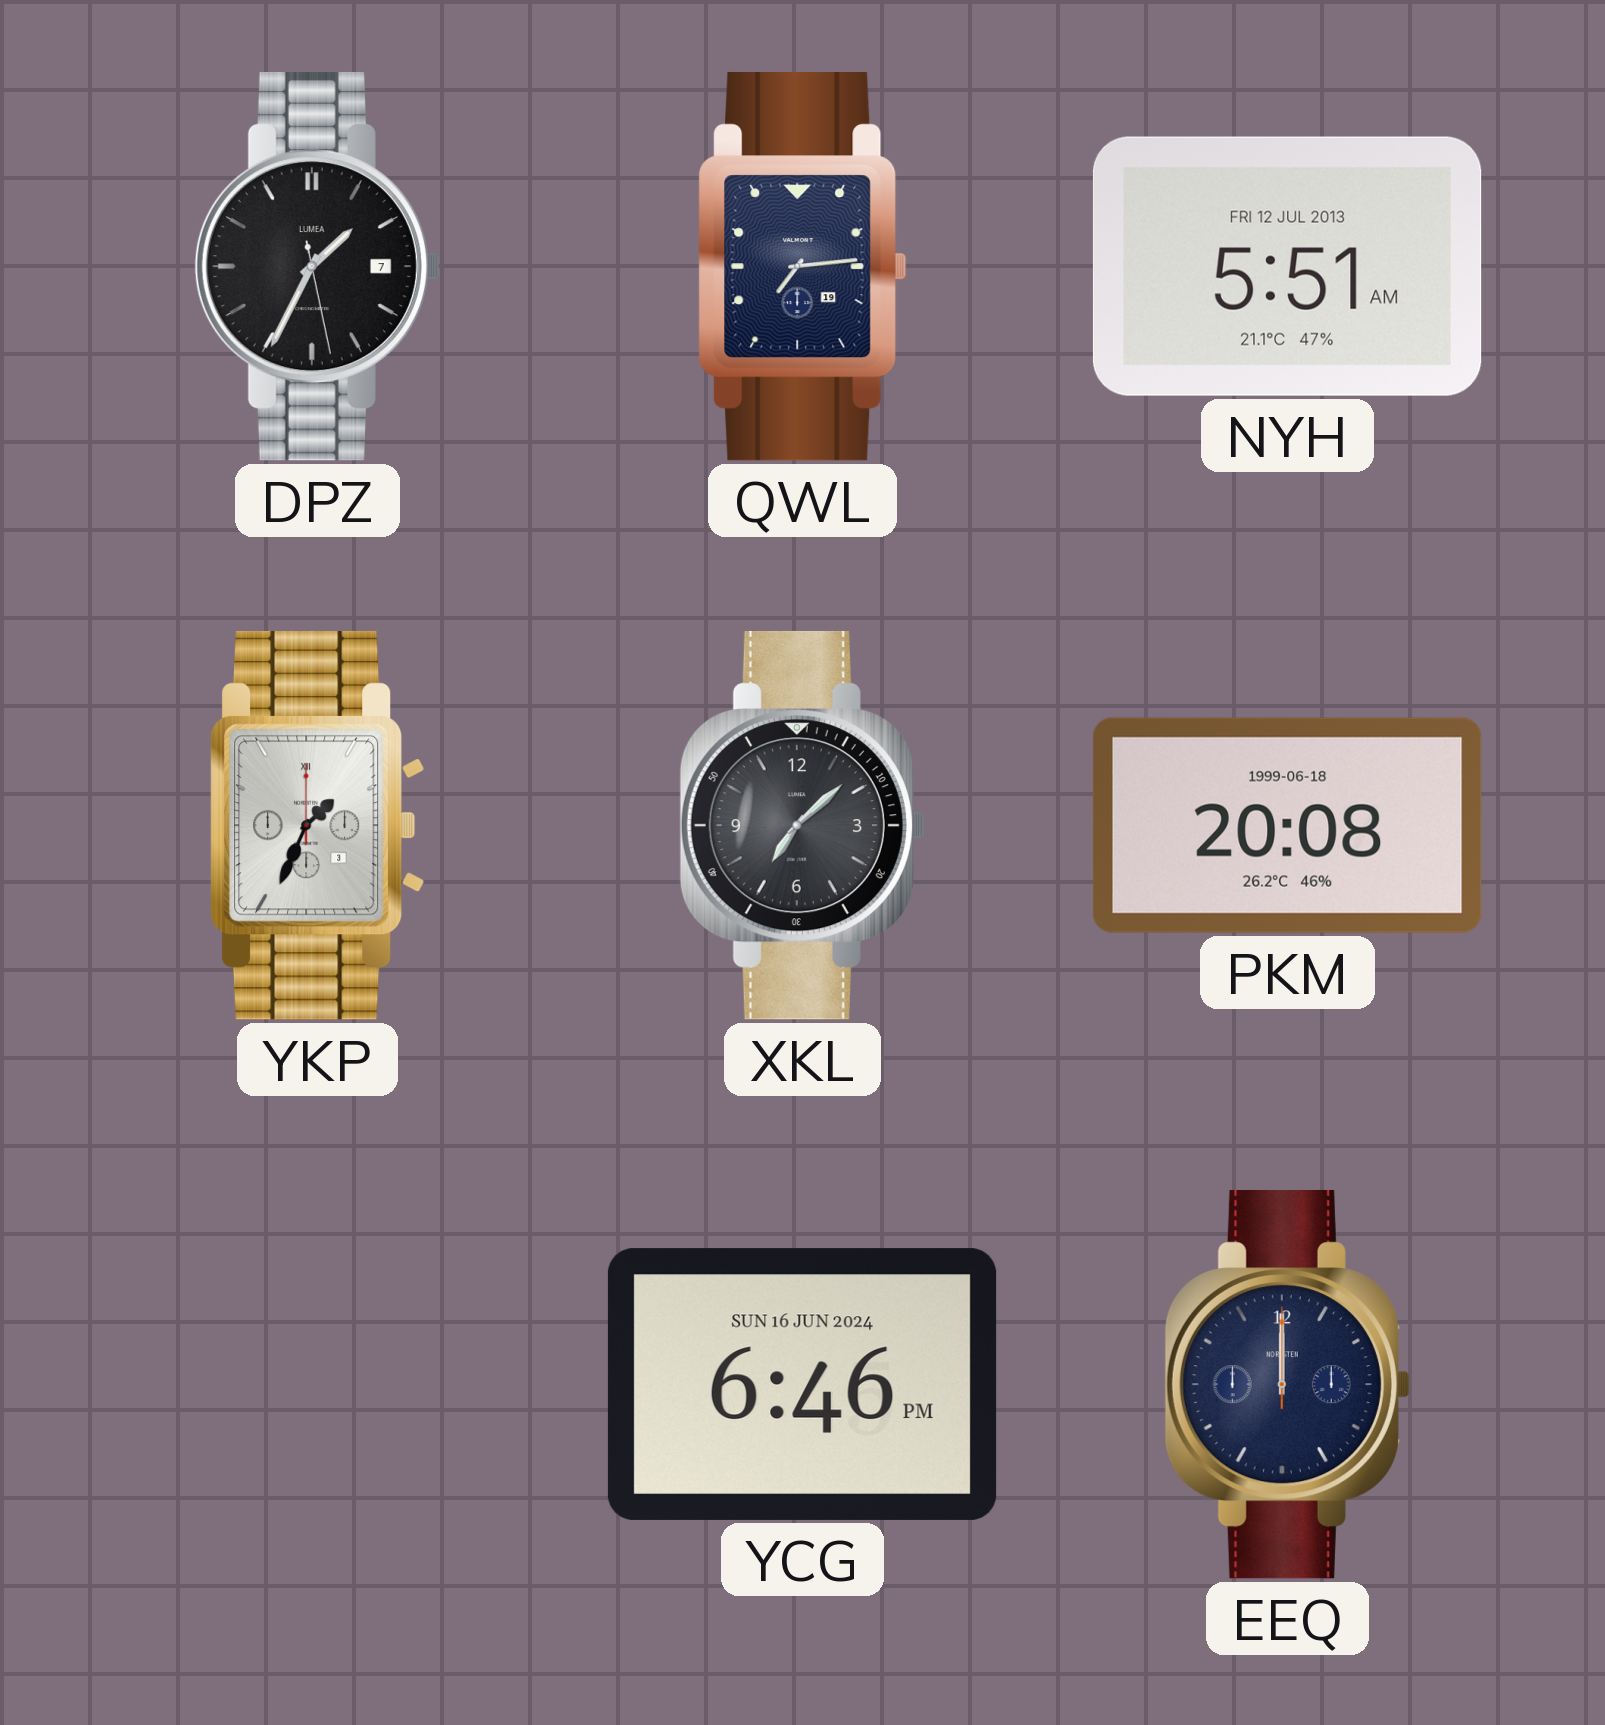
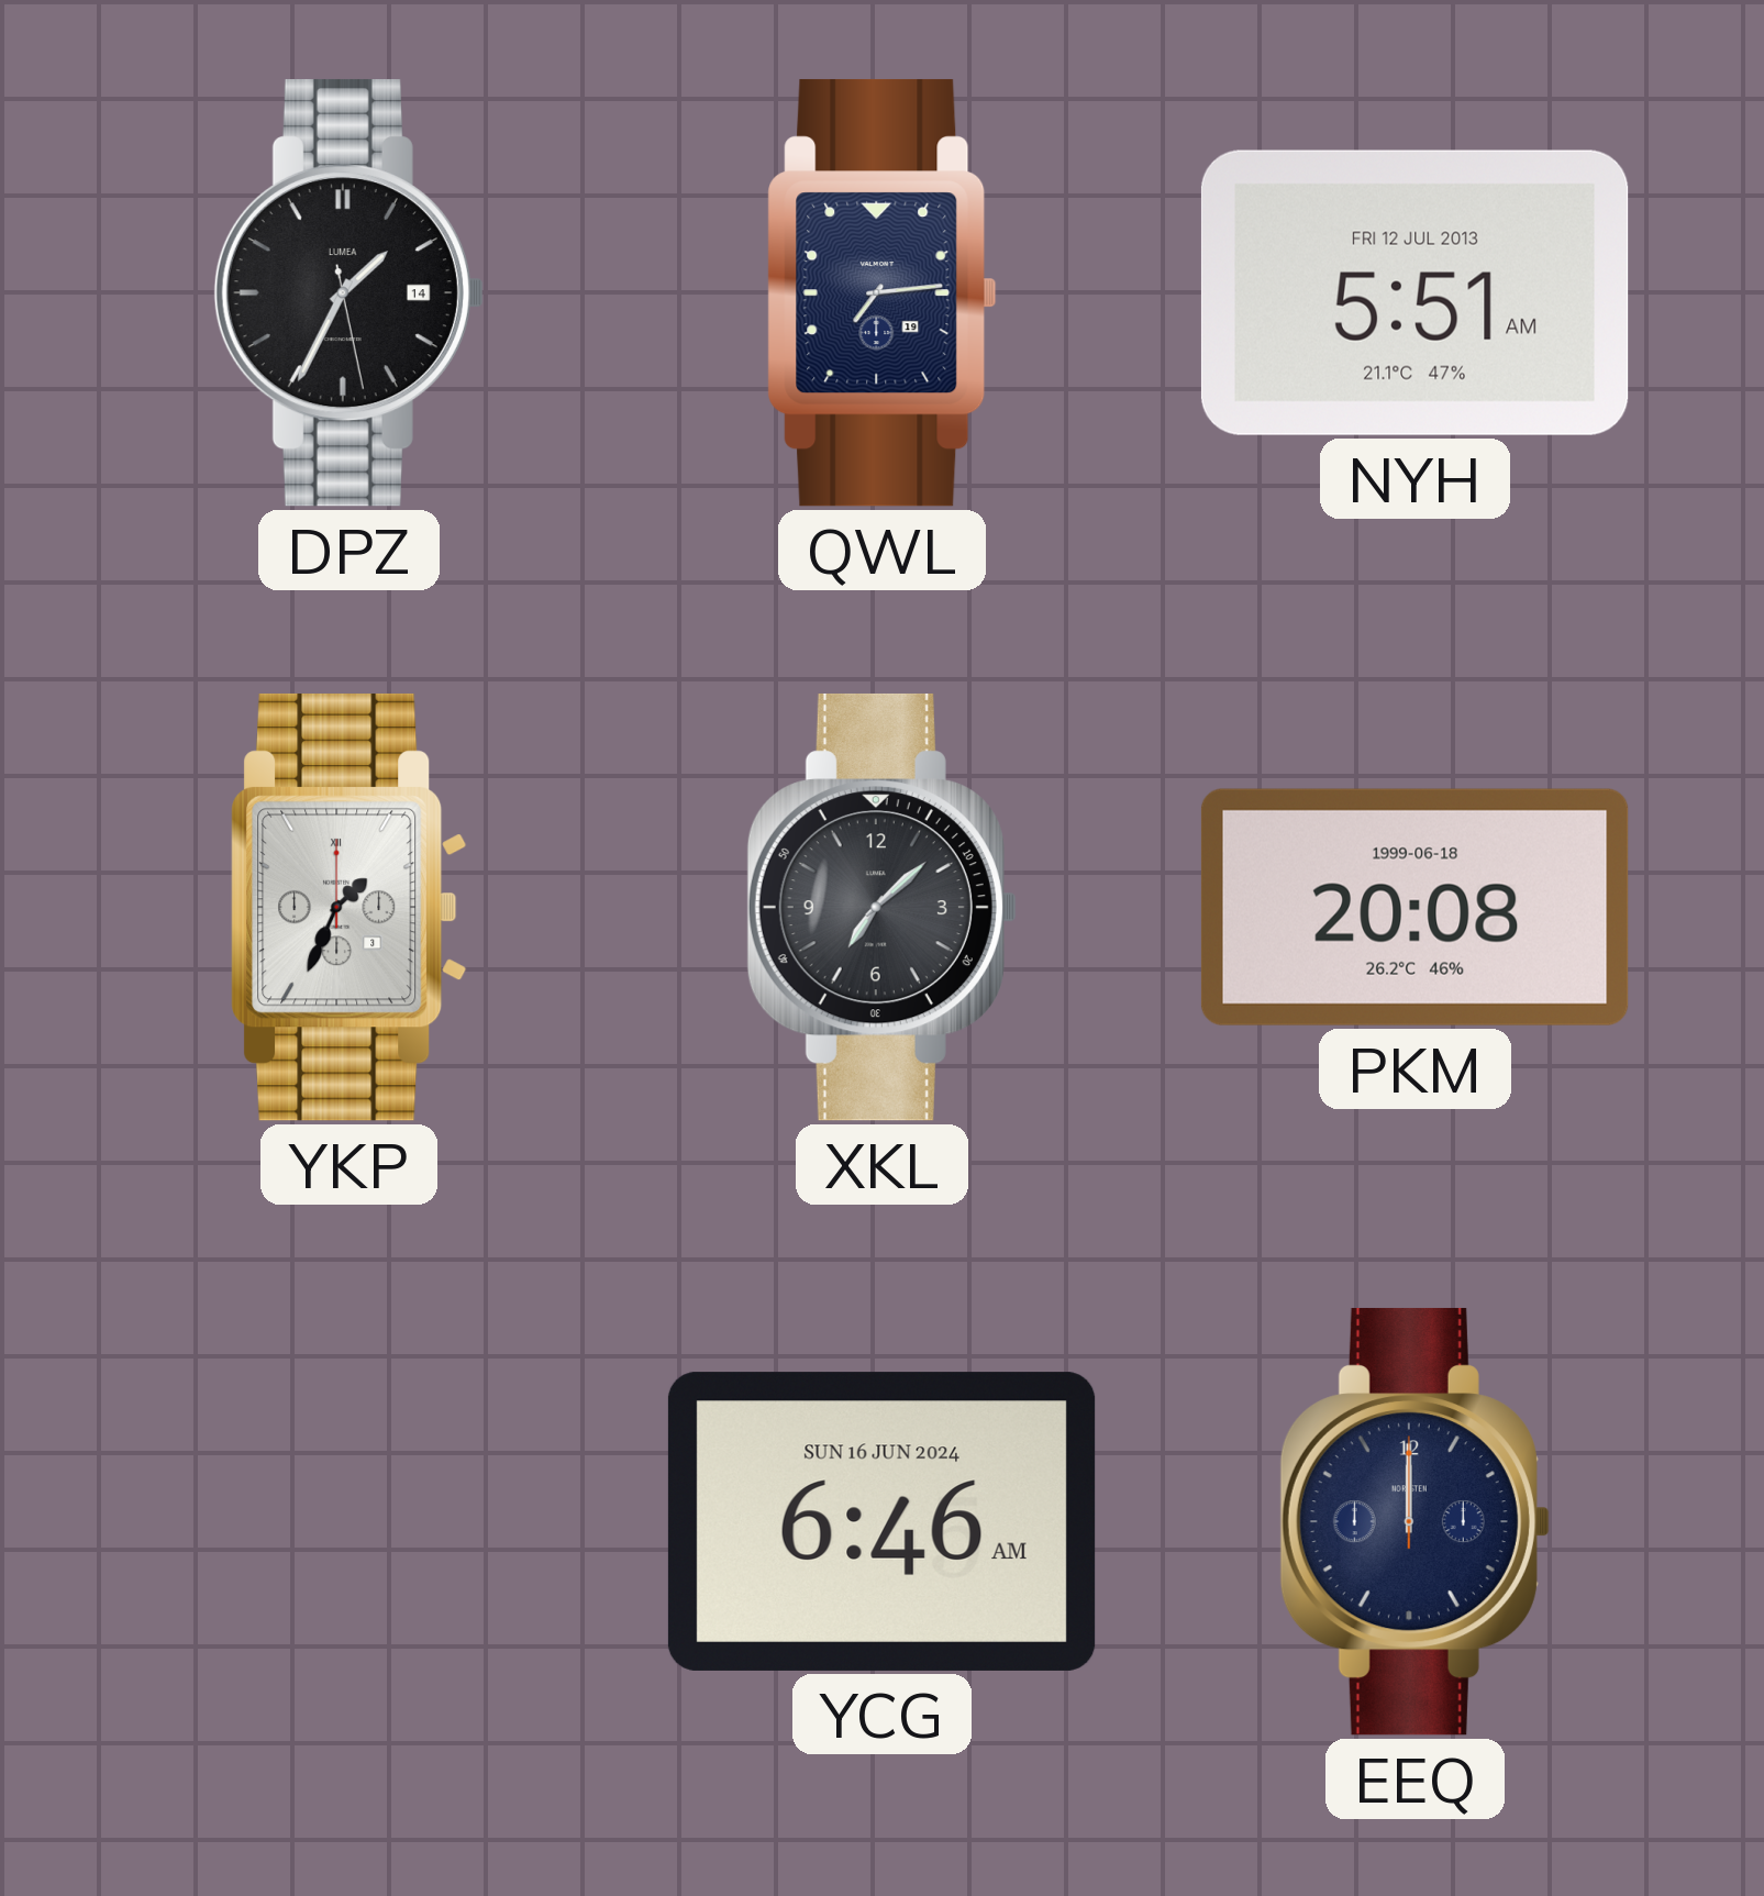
DPZ date: 7 -> 14 (348, 292)
YCG: 6:46 PM -> 6:46 AM (881, 1521)
